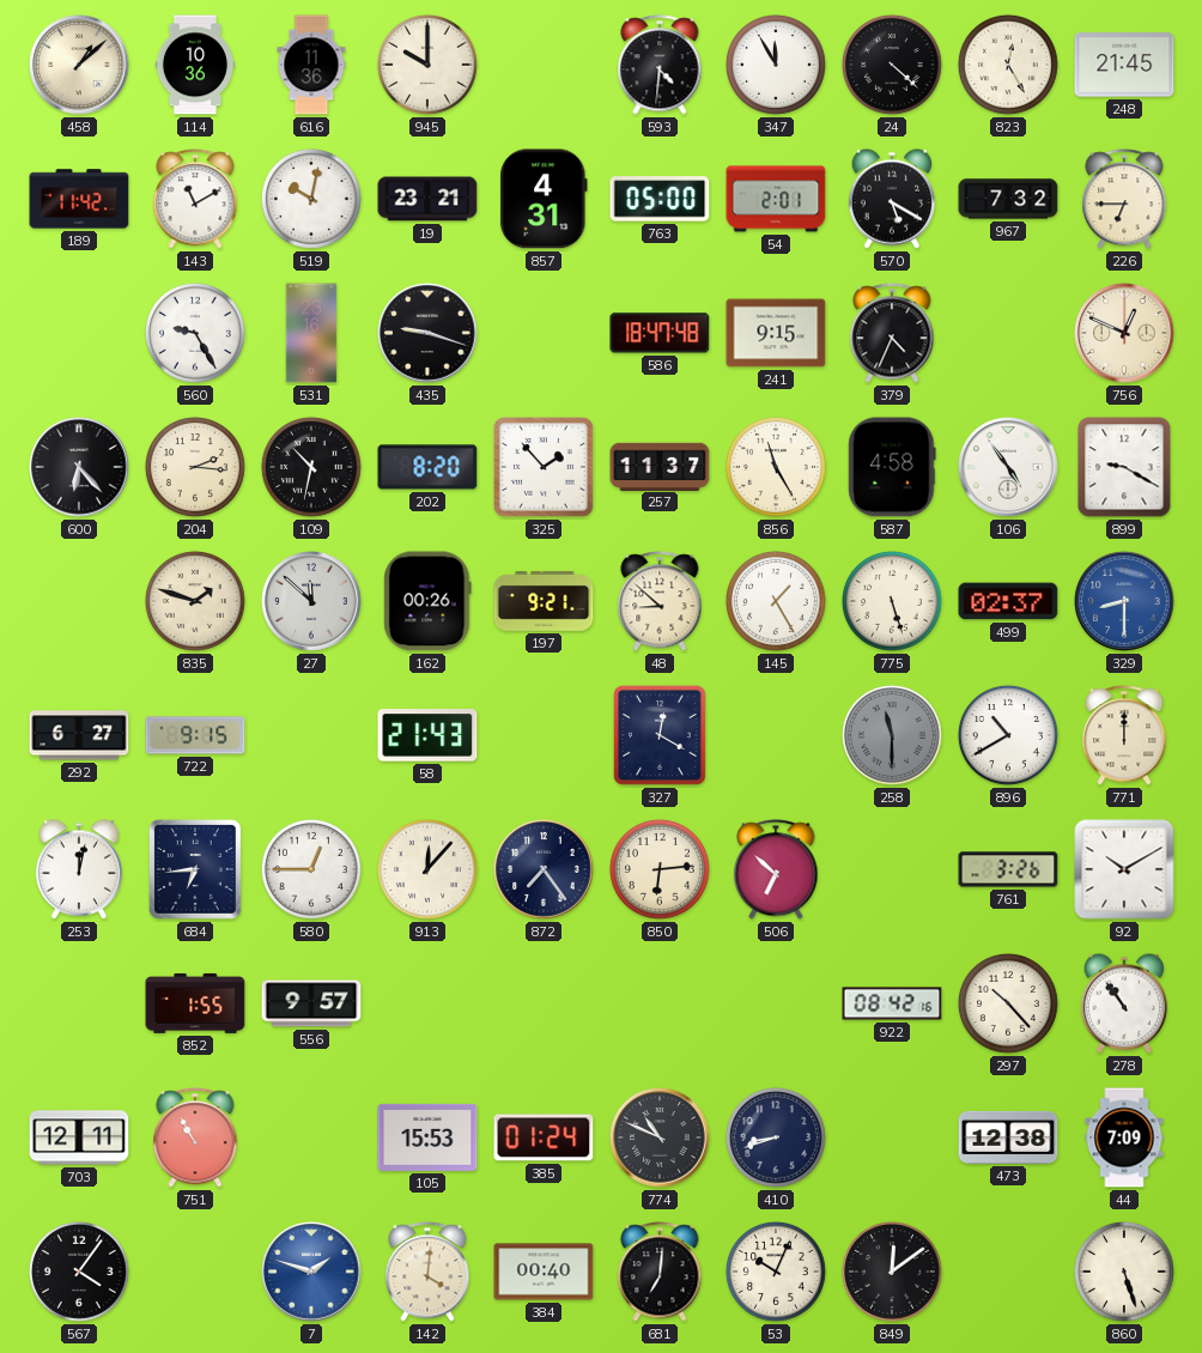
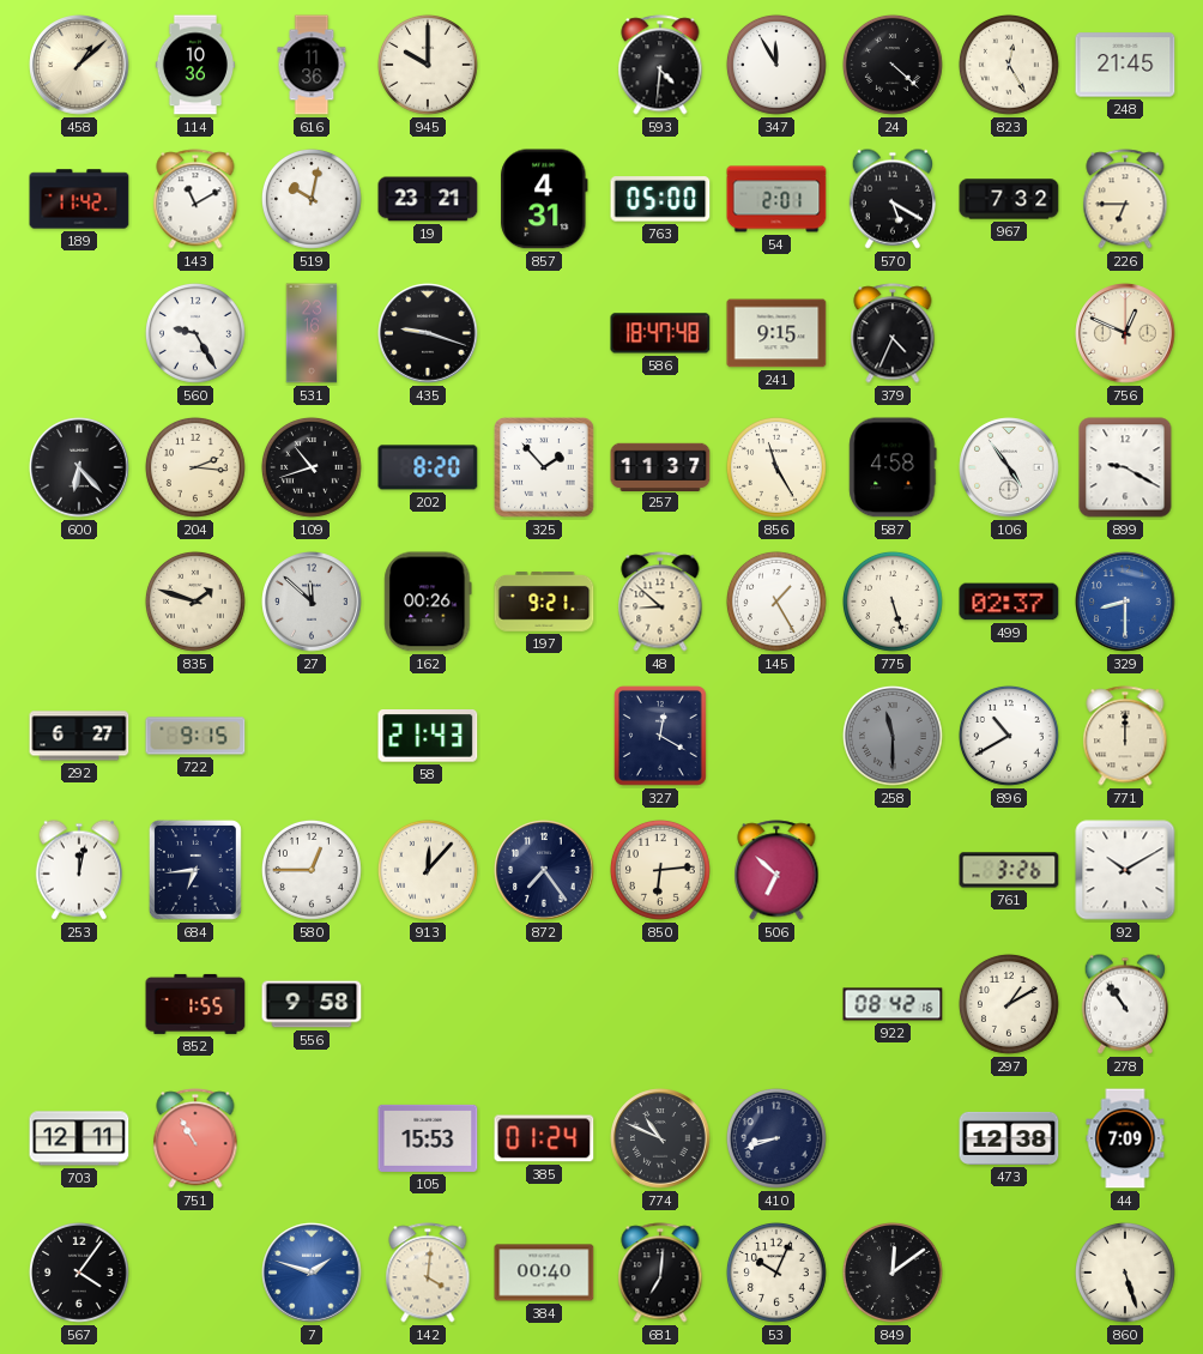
109: 10:32 -> 10:42 (312, 467)
556: 9:57 -> 9:58 (312, 1004)
297: 10:23 -> 1:10 (1009, 1004)
